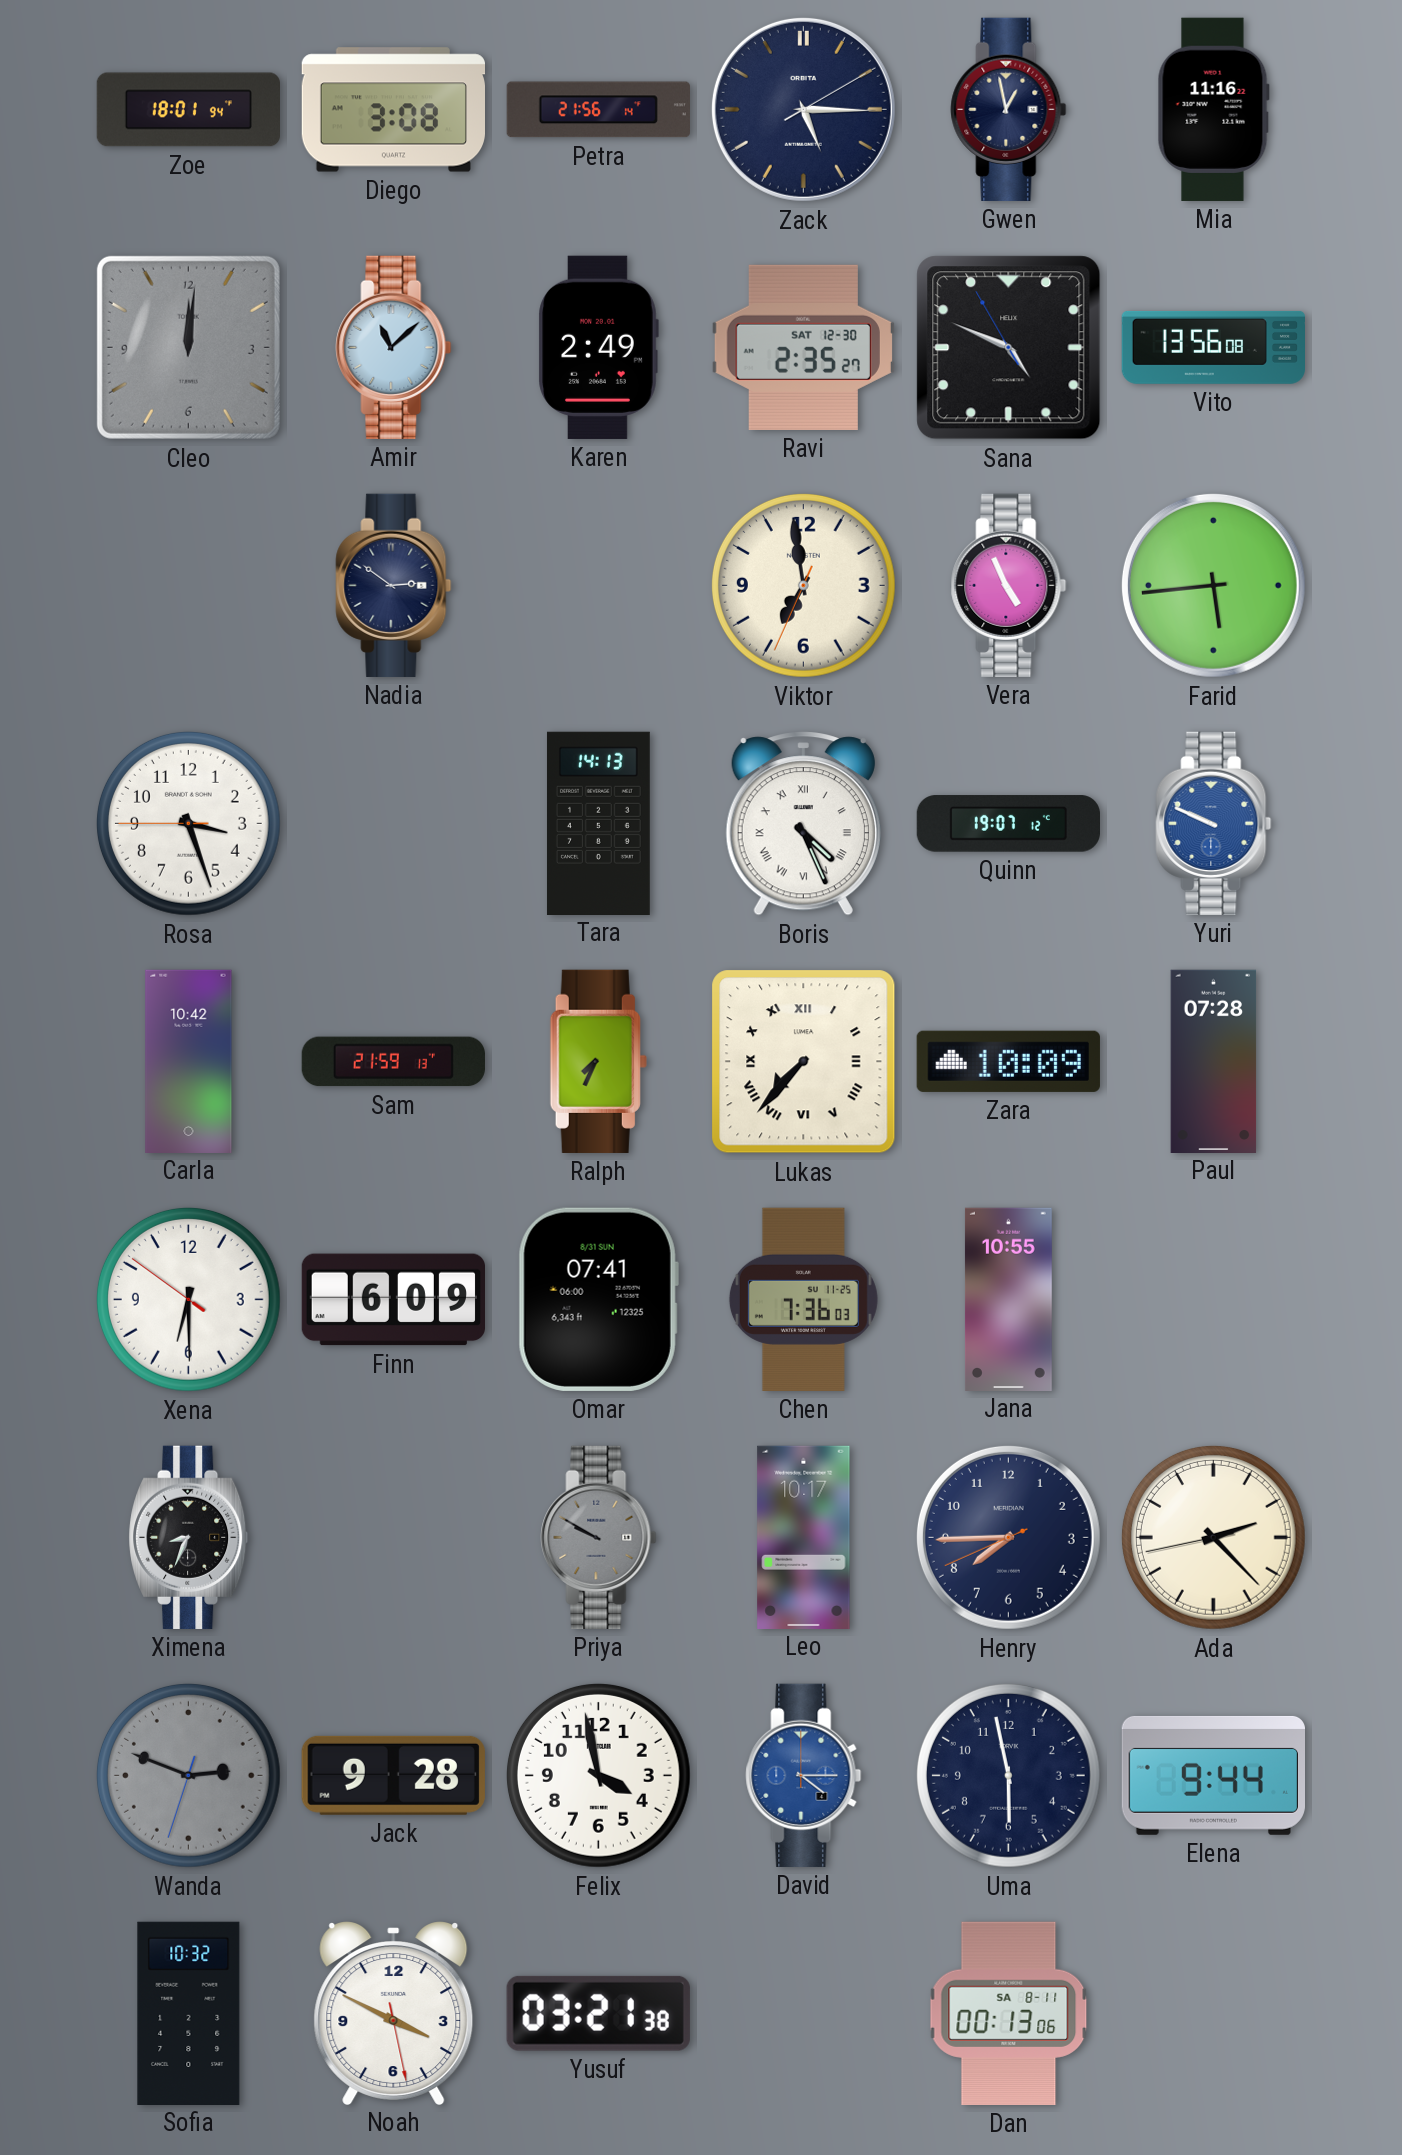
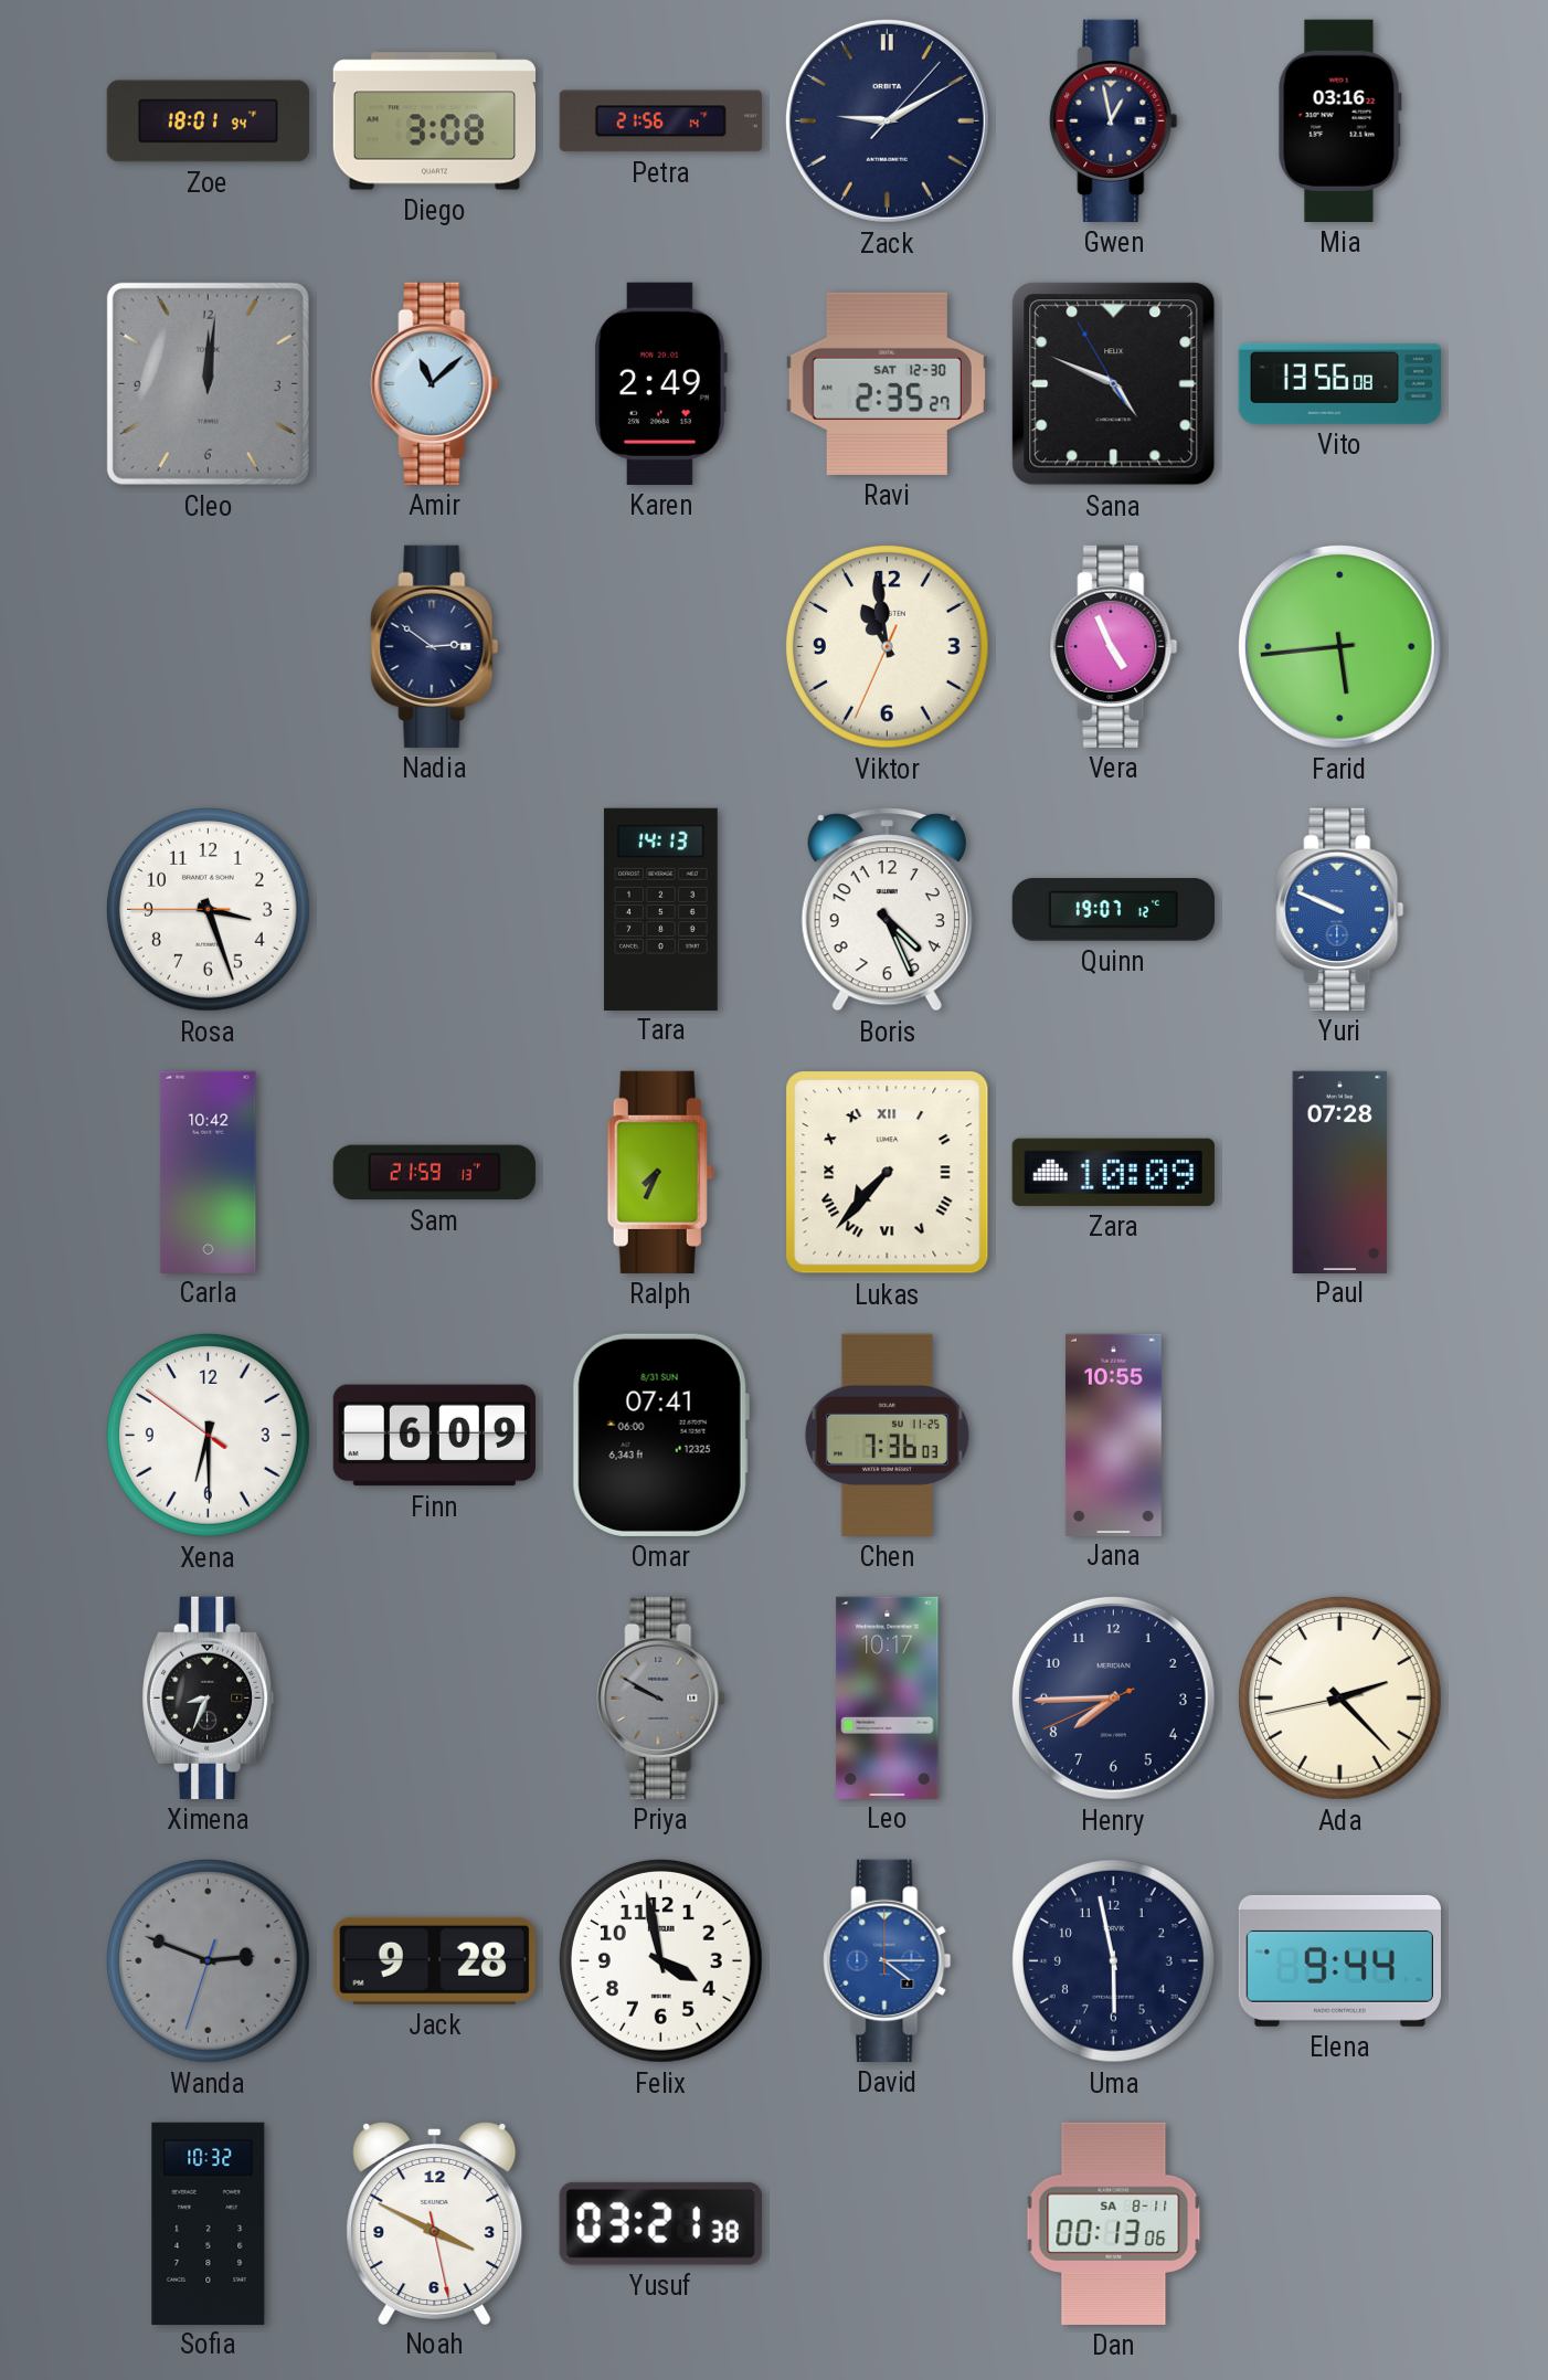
Zack: 5:15 -> 9:10 (887, 120)
Mia: 11:16 -> 03:16 (1339, 120)
Viktor: 6:58 -> 10:58 (887, 646)
Boris numerals: Roman -> Arabic (887, 910)
